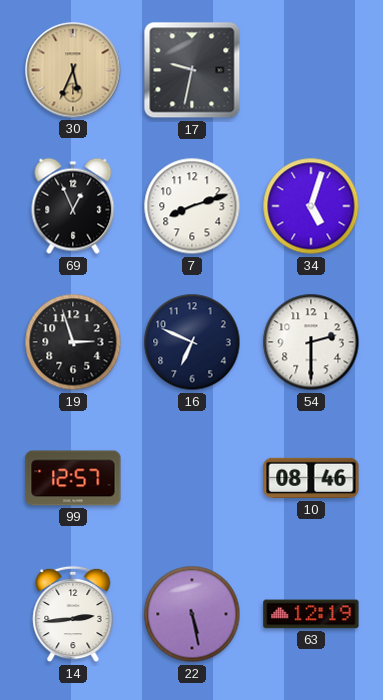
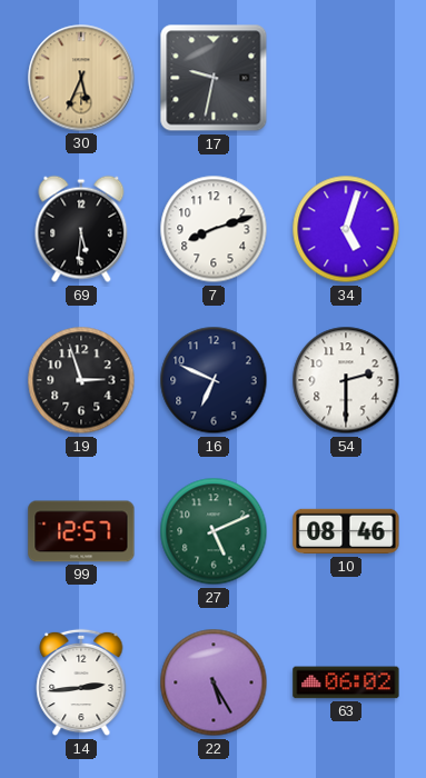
69: 12:56 -> 5:31 (81, 229)
27: none -> 5:11 (214, 531)
22: 5:28 -> 5:25 (214, 682)
63: 12:19 -> 06:02 (346, 682)
